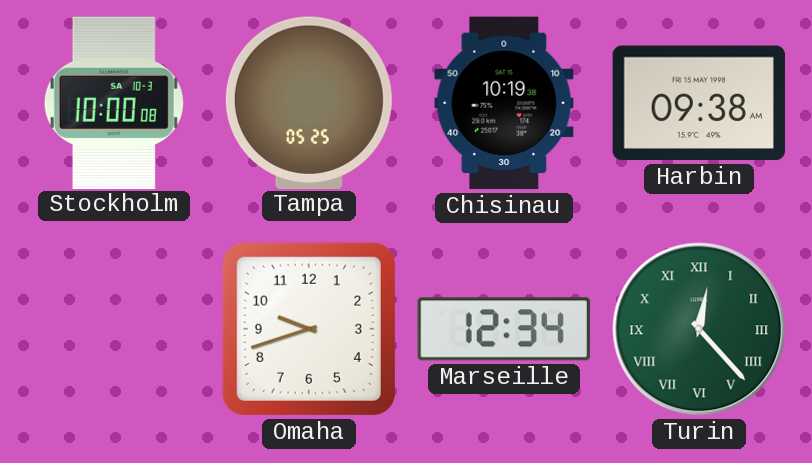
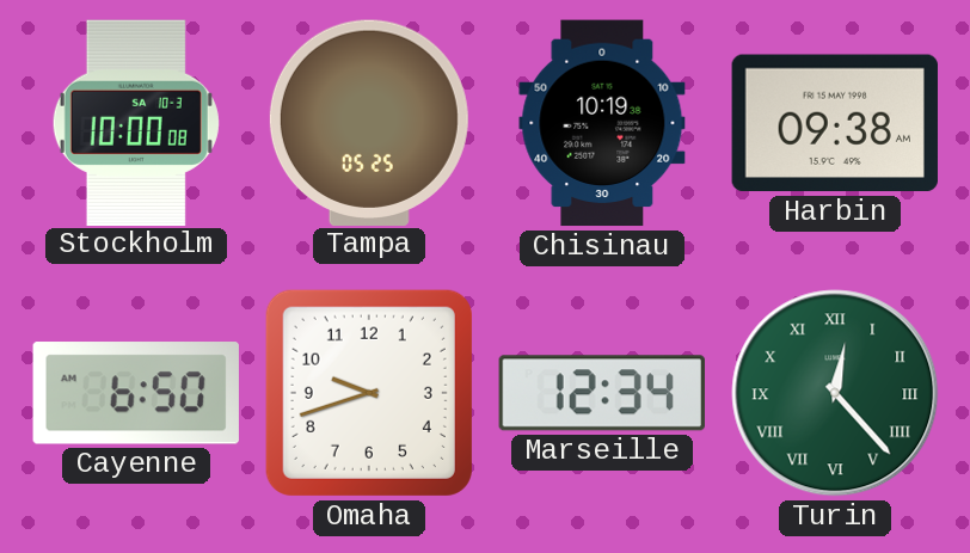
Cayenne: none -> 6:50 (136, 393)
